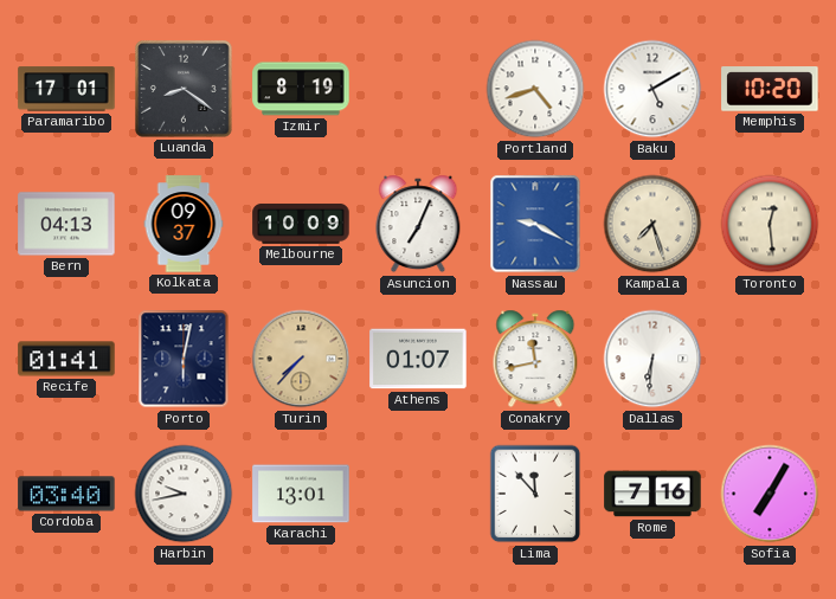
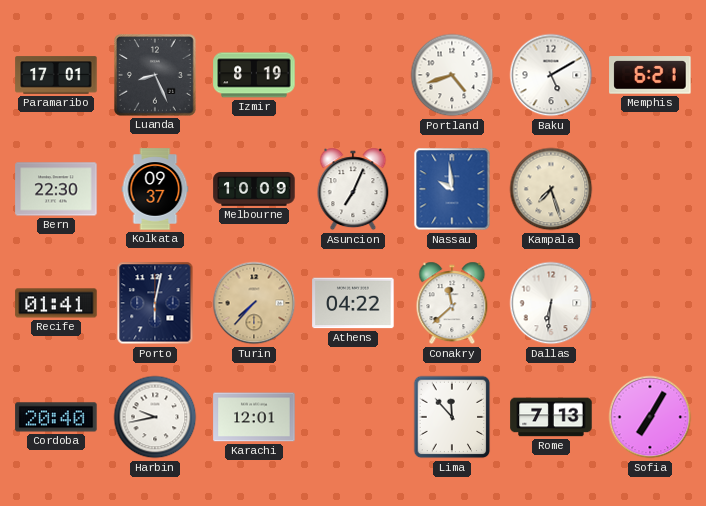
Luanda: 8:21 -> 8:26 (156, 76)
Memphis: 10:20 -> 6:21 (650, 75)
Bern: 04:13 -> 22:30 (56, 189)
Nassau: 9:20 -> 9:59 (452, 189)
Toronto: 12:29 -> none (770, 224)
Athens: 01:07 -> 04:22 (353, 303)
Conakry: 11:43 -> 11:38 (452, 303)
Cordoba: 03:40 -> 20:40 (56, 417)
Karachi: 13:01 -> 12:01 (254, 417)
Rome: 7:16 -> 7:13 (551, 417)
